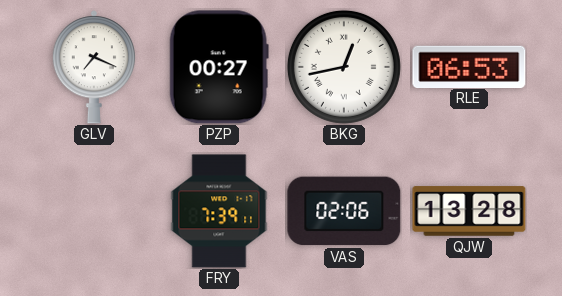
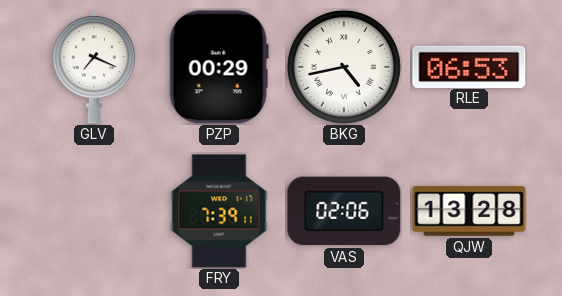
PZP: 00:27 -> 00:29 (219, 67)
BKG: 12:43 -> 4:43 (344, 67)
